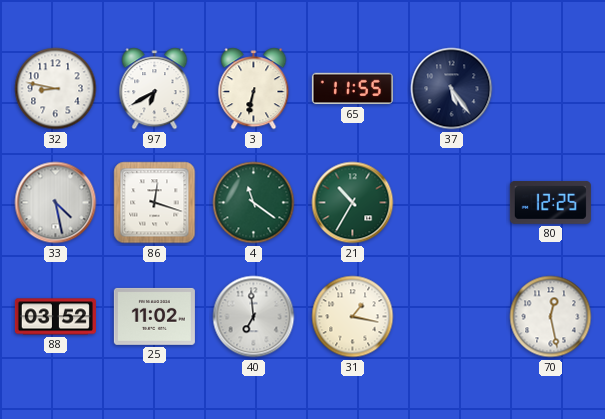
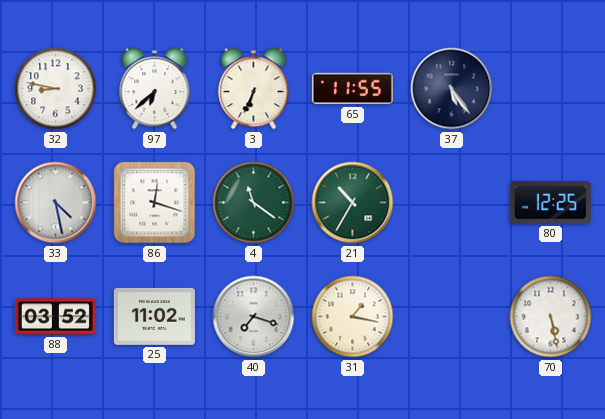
97: 6:40 -> 6:38 (155, 89)
3: 6:32 -> 6:34 (254, 89)
40: 6:59 -> 7:18 (254, 317)
70: 12:28 -> 5:28 (551, 317)
